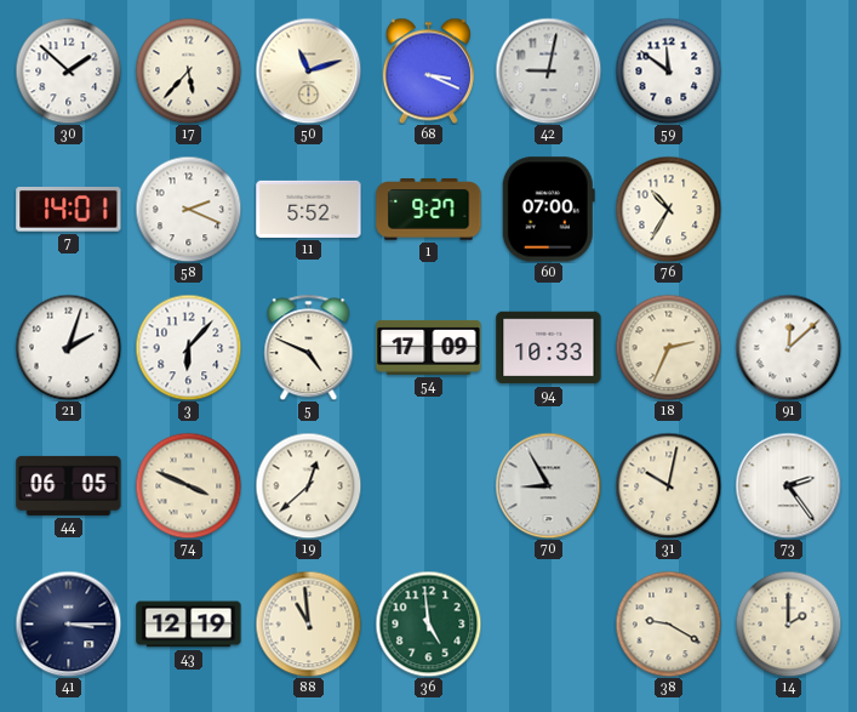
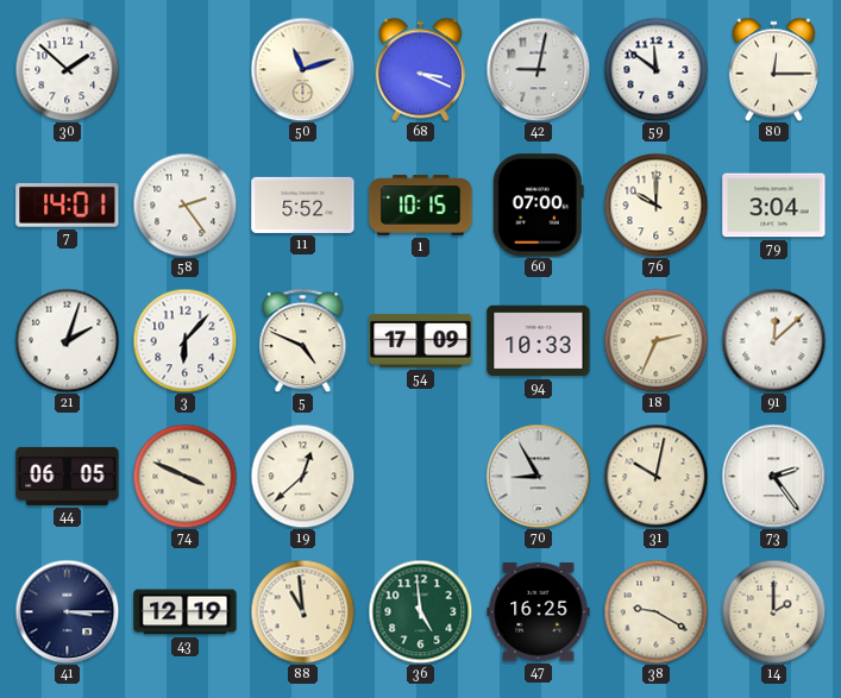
17: 5:37 -> none (188, 70)
80: none -> 12:15 (773, 69)
58: 2:19 -> 2:24 (184, 205)
1: 9:27 -> 10:15 (421, 206)
76: 10:35 -> 10:00 (655, 205)
79: none -> 3:04 (774, 206)
47: none -> 16:25 (539, 612)
